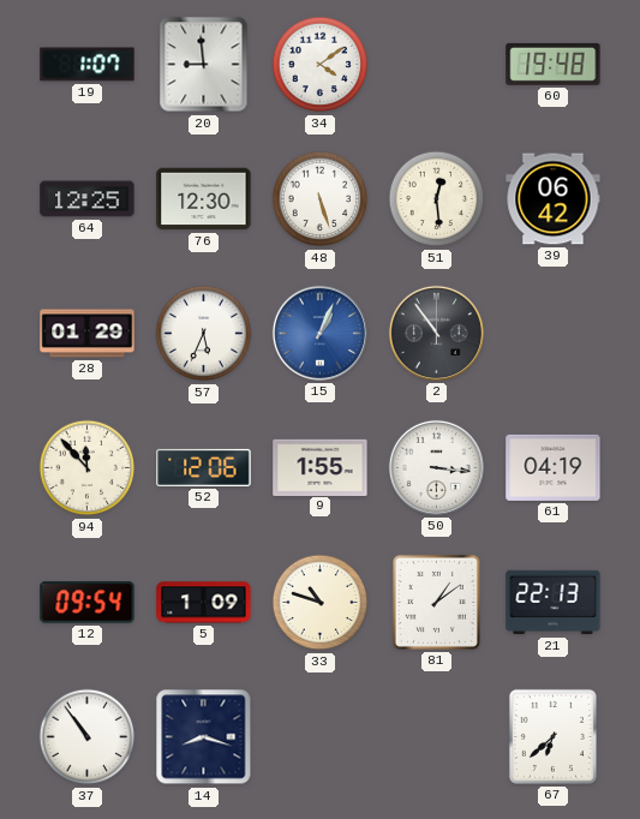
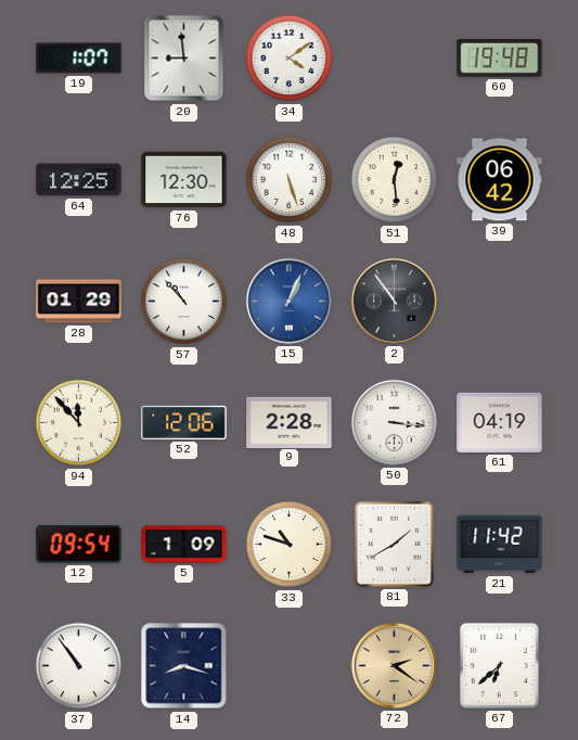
57: 5:34 -> 10:53 (184, 302)
9: 1:55 -> 2:28 (290, 422)
81: 1:09 -> 1:40 (394, 544)
21: 22:13 -> 11:42 (500, 545)
72: none -> 2:21 (394, 665)
